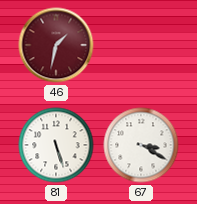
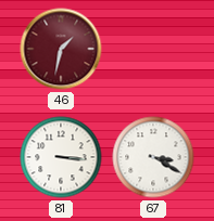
81: 5:27 -> 3:16 (61, 157)
